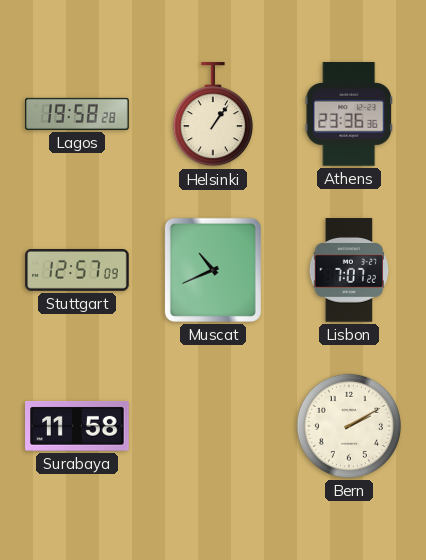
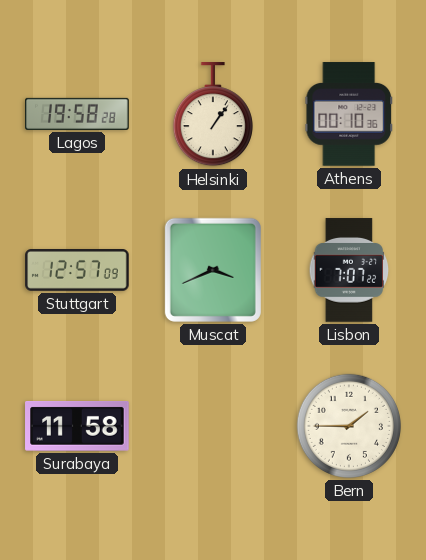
Athens: 23:36 -> 00:10 (348, 114)
Muscat: 10:41 -> 3:41 (213, 270)
Bern: 2:10 -> 1:45 (349, 426)
